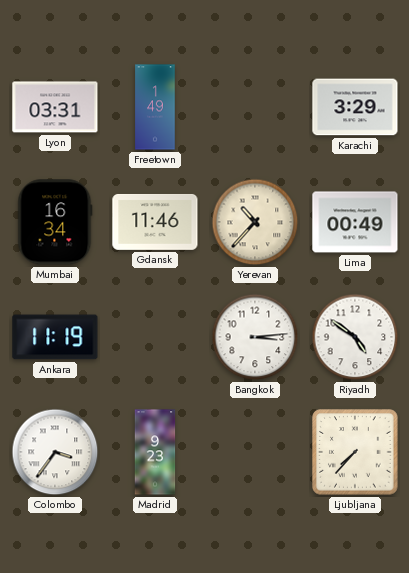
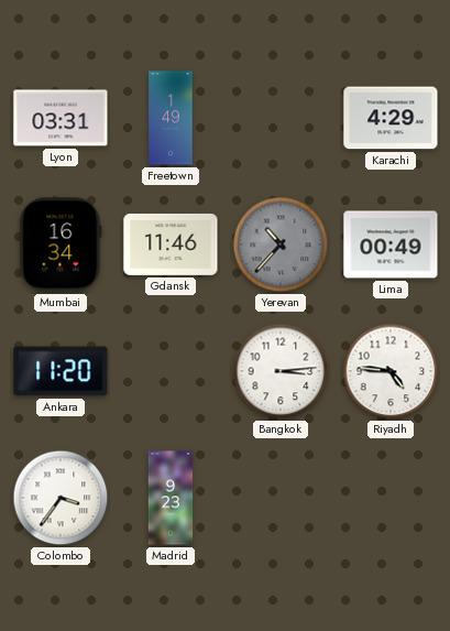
Karachi: 3:29 -> 4:29 (391, 118)
Yerevan dial: cream -> grey (281, 244)
Ankara: 11:19 -> 11:20 (61, 371)
Riyadh: 4:51 -> 4:46 (391, 371)
Ljubljana: 7:37 -> none (355, 452)
